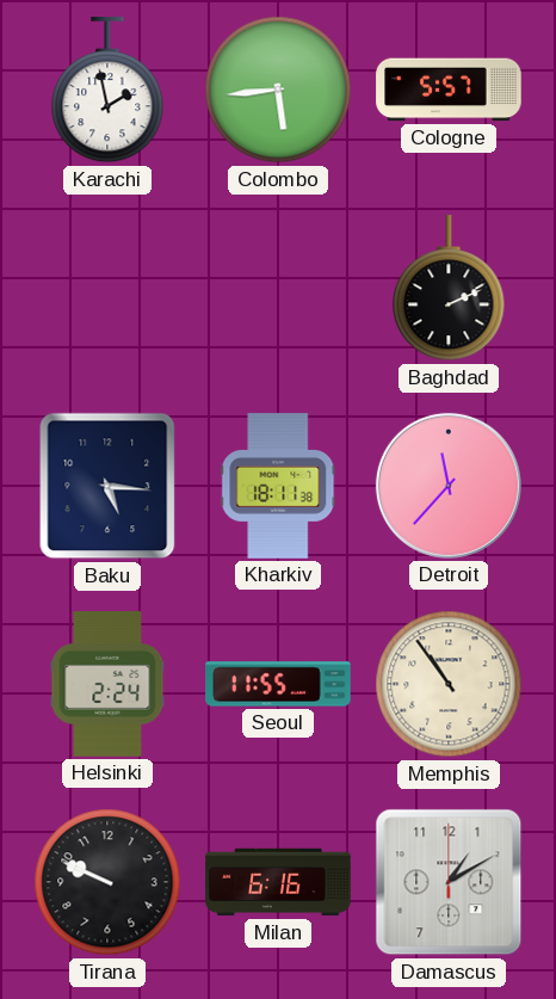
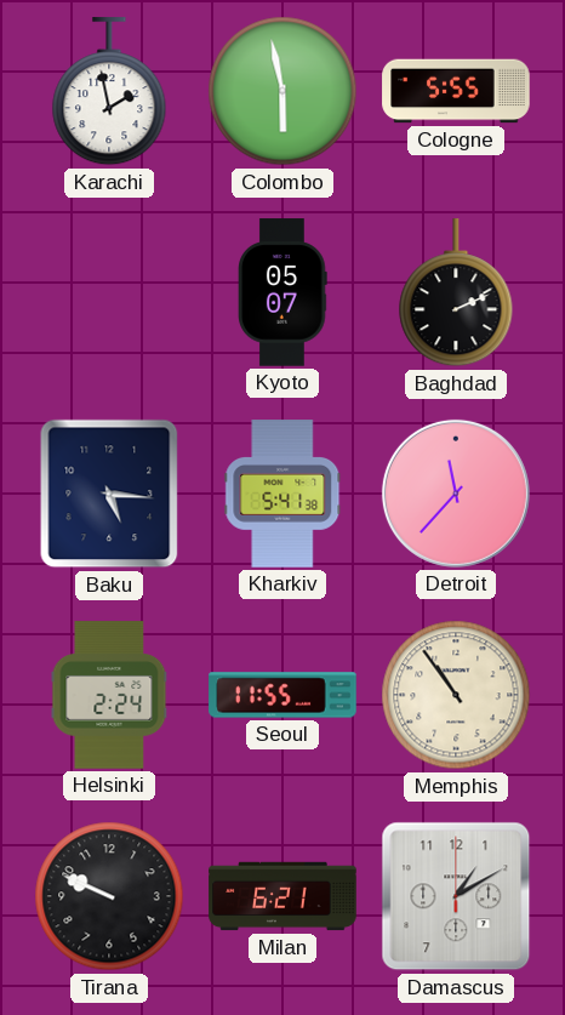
Colombo: 5:44 -> 5:58 (282, 91)
Cologne: 5:57 -> 5:55 (456, 91)
Kyoto: none -> 05:07 (282, 292)
Kharkiv: 18:11 -> 5:41 (282, 494)
Milan: 6:16 -> 6:21 (282, 896)
